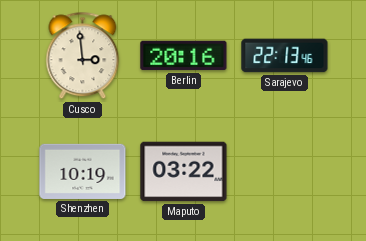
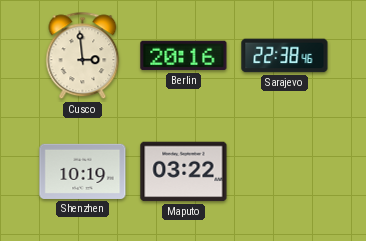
Sarajevo: 22:13 -> 22:38 (285, 56)
